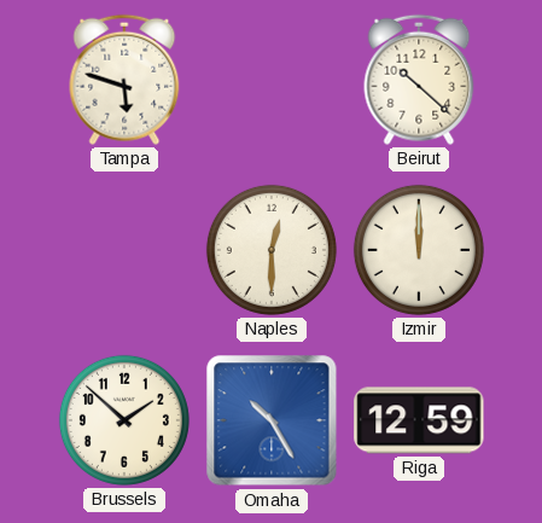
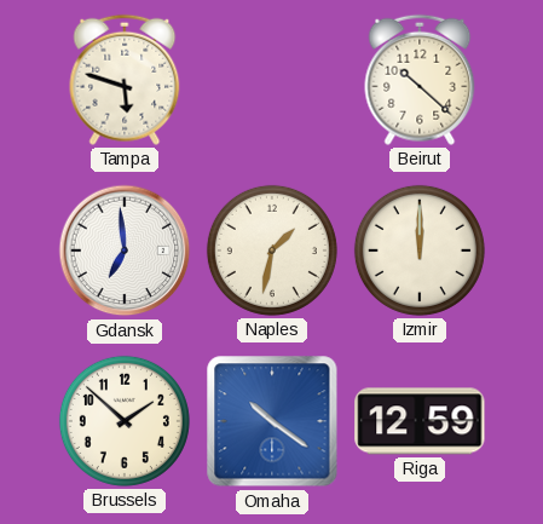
Gdansk: none -> 6:59 (125, 251)
Naples: 12:30 -> 1:32 (272, 251)
Omaha: 10:25 -> 10:21 (272, 421)
